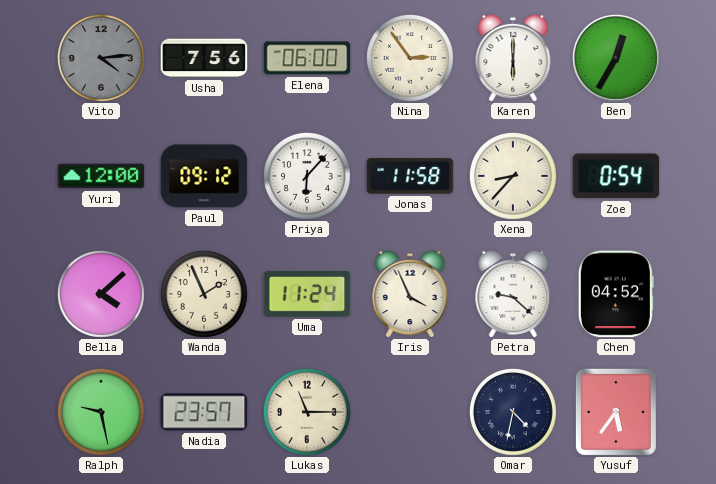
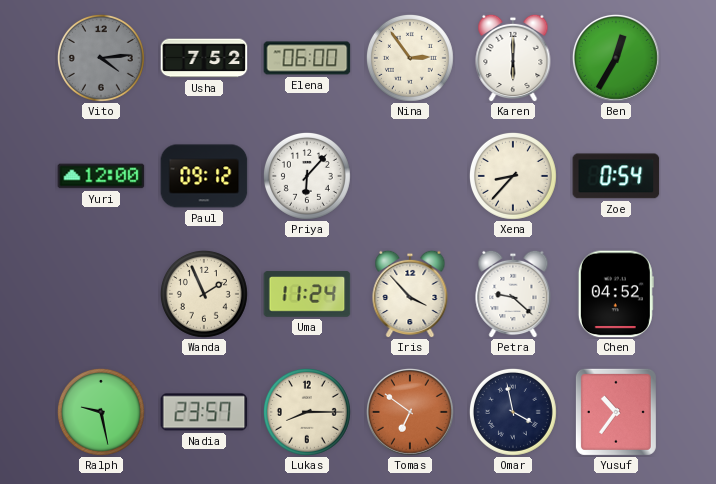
Usha: 7:56 -> 7:52 (204, 58)
Jonas: 11:58 -> none (410, 176)
Bella: 4:08 -> none (101, 294)
Iris: 3:56 -> 3:53 (410, 294)
Lukas: 11:15 -> 8:15 (307, 412)
Tomas: none -> 6:51 (411, 413)
Omar: 4:32 -> 3:58 (513, 412)
Yusuf: 5:36 -> 10:36 (616, 412)
